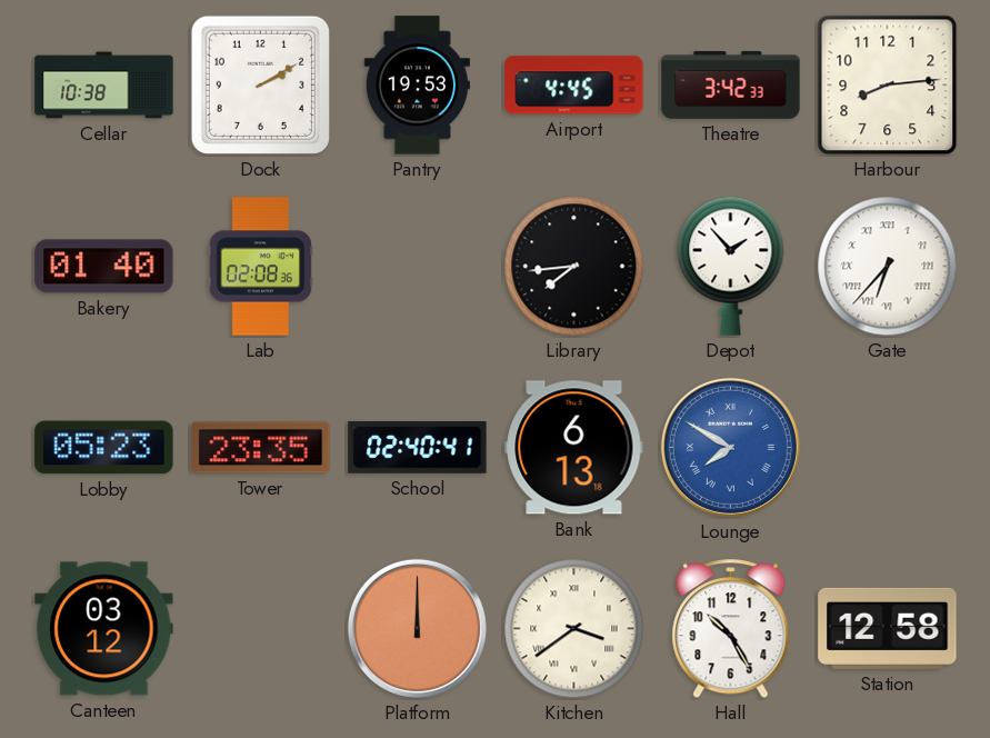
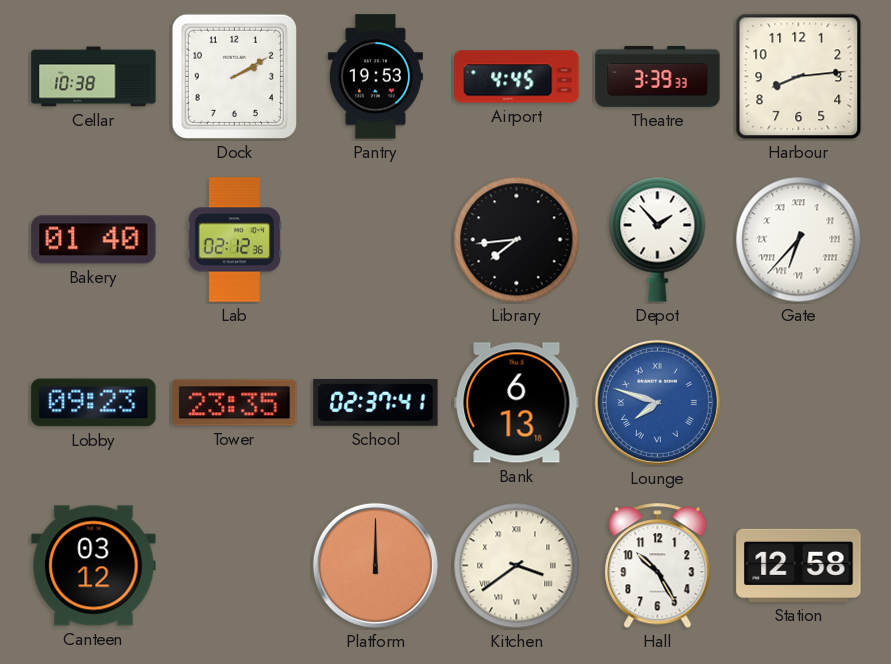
Theatre: 3:42 -> 3:39 (658, 76)
Lab: 02:08 -> 02:12 (234, 240)
Lobby: 05:23 -> 09:23 (94, 403)
School: 02:40 -> 02:37 (376, 403)
Lounge: 7:50 -> 7:48 (657, 402)
